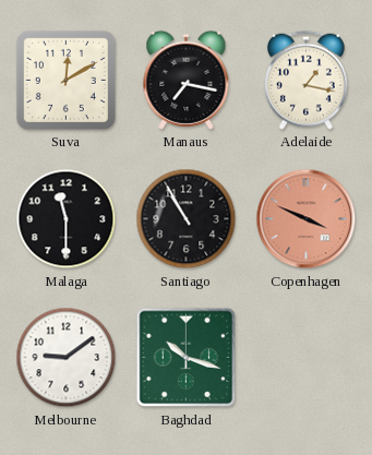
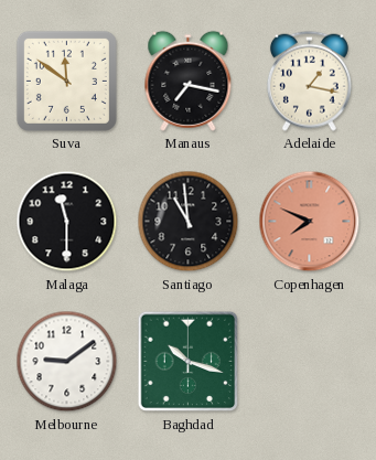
Suva: 12:10 -> 11:51 (66, 81)
Santiago: 10:55 -> 10:59 (189, 222)
Copenhagen: 3:49 -> 7:49 (310, 222)
